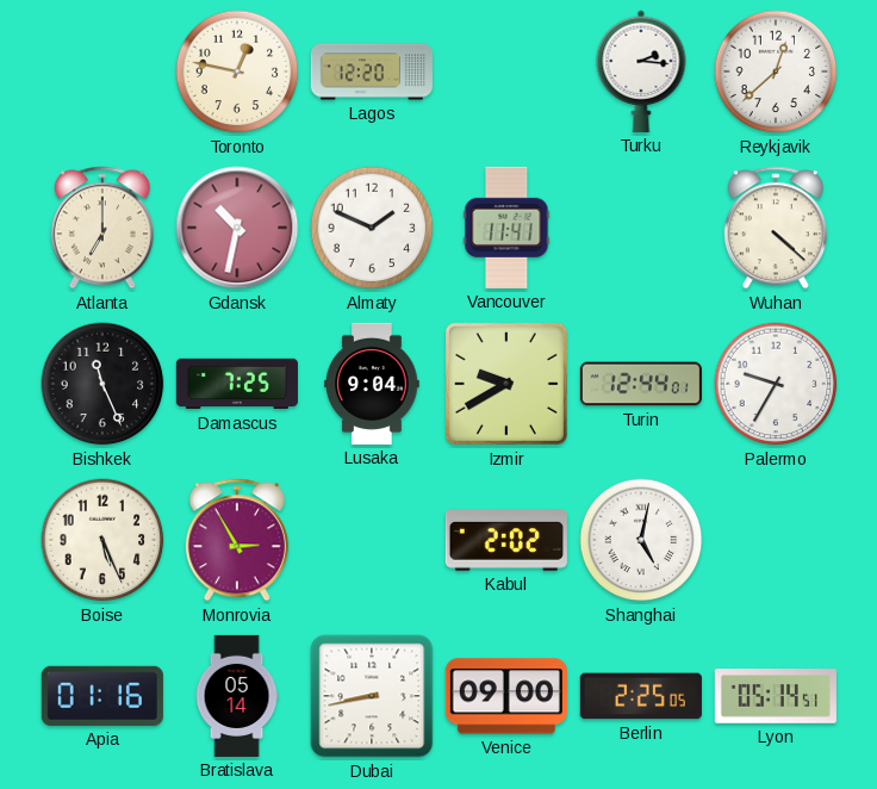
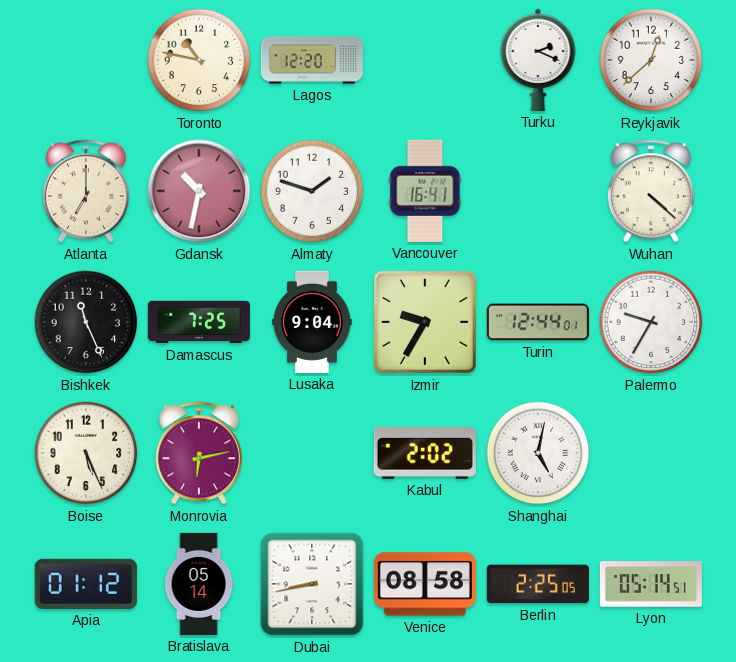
Toronto: 12:47 -> 10:47 (199, 60)
Turku: 2:16 -> 2:19 (538, 60)
Almaty: 1:49 -> 1:48 (312, 191)
Vancouver: 11:41 -> 16:41 (425, 191)
Izmir: 9:40 -> 9:35 (425, 322)
Monrovia: 2:55 -> 6:13 (199, 453)
Apia: 01:16 -> 01:12 (86, 584)
Venice: 09:00 -> 08:58 (425, 584)
